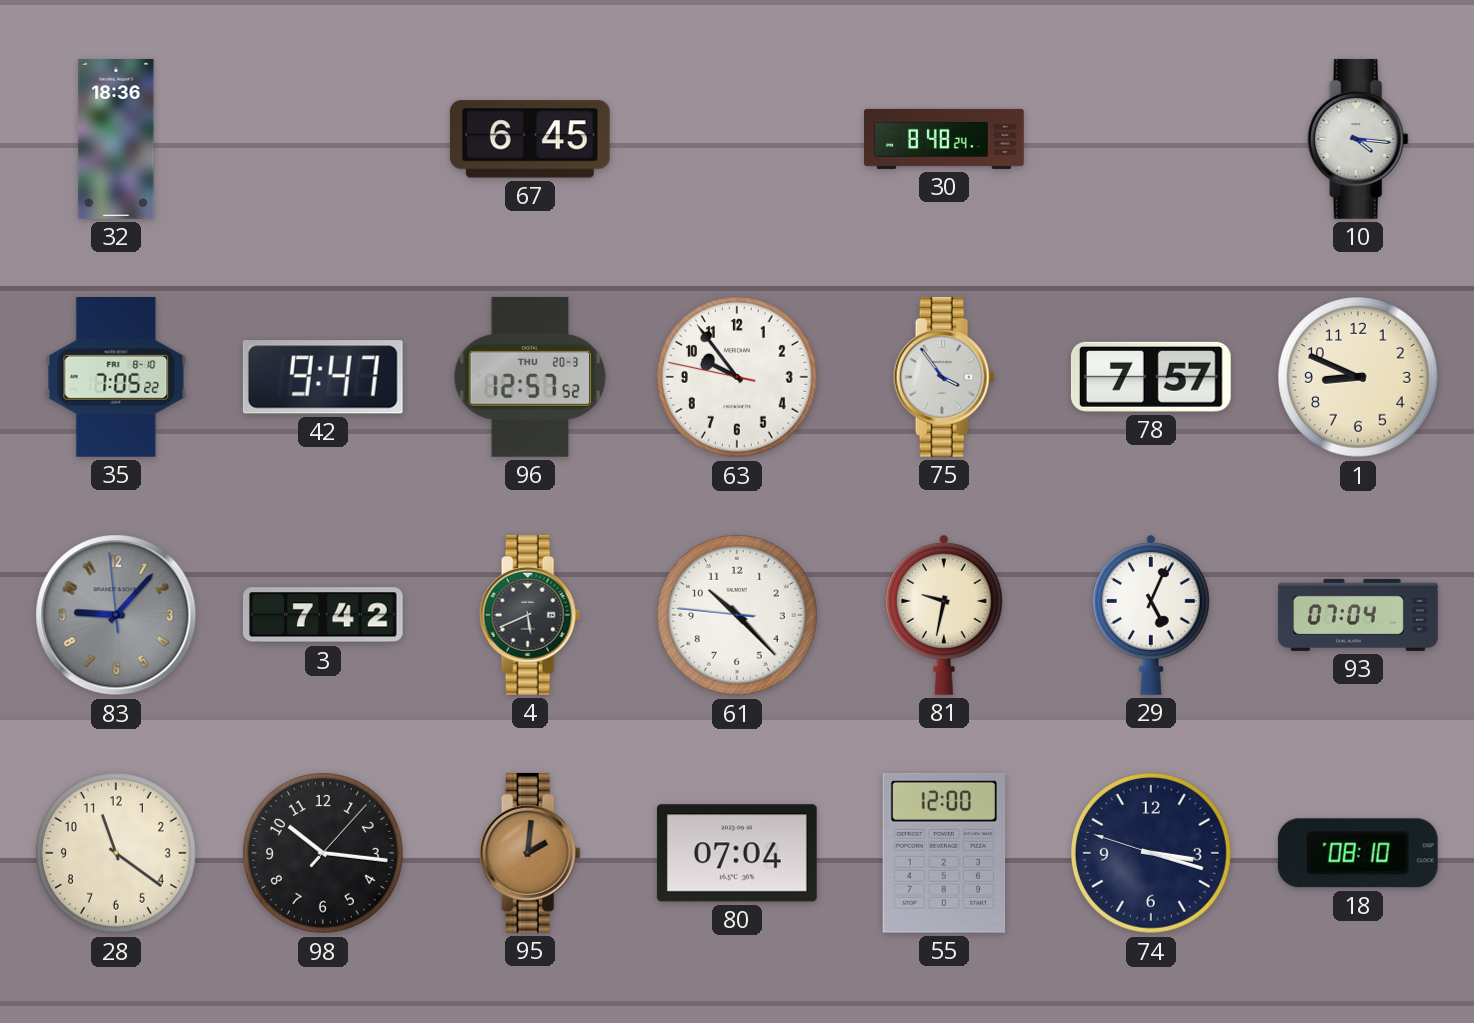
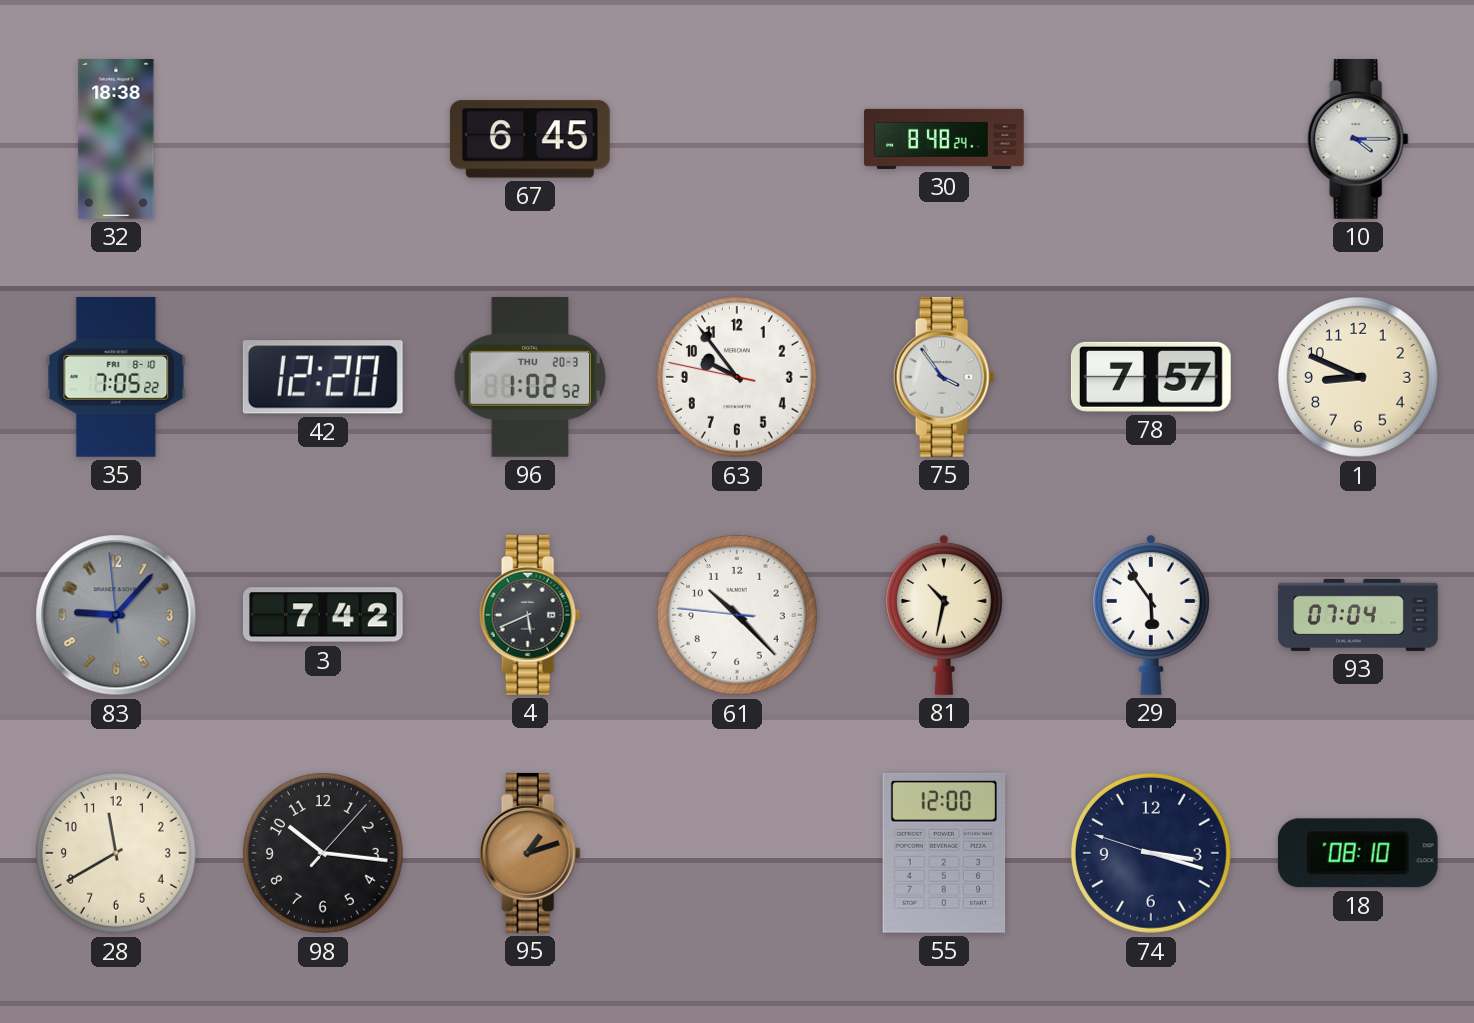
32: 18:36 -> 18:38 (116, 140)
10: 4:16 -> 4:15 (1358, 139)
42: 9:47 -> 12:20 (323, 377)
96: 12:57 -> 1:02 (530, 377)
81: 9:32 -> 10:32 (944, 615)
29: 5:04 -> 5:54 (1151, 615)
28: 11:21 -> 11:40 (117, 854)
95: 2:01 -> 1:12 (530, 853)
80: 07:04 -> none (737, 853)
